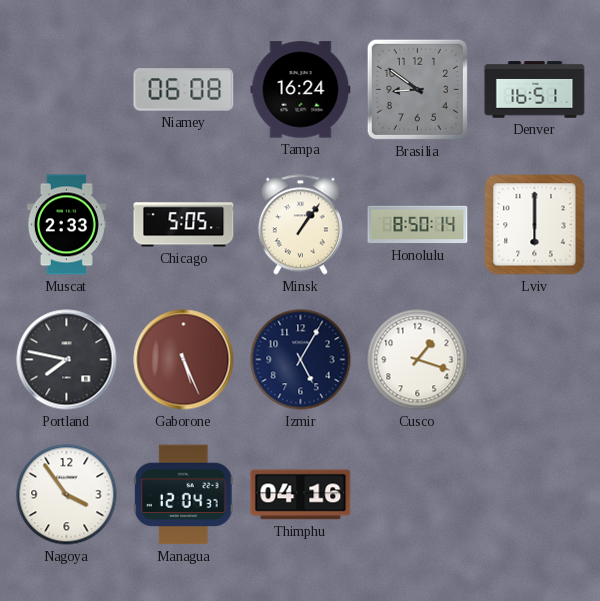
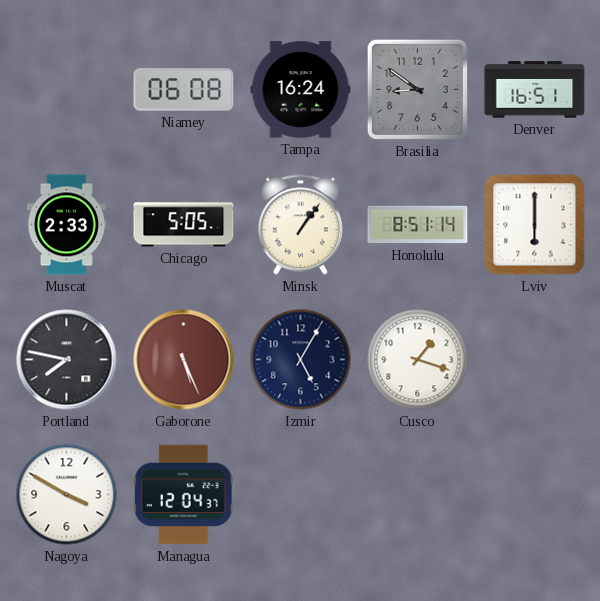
Honolulu: 8:50 -> 8:51 (418, 225)
Nagoya: 3:54 -> 3:50 (67, 495)
Thimphu: 04:16 -> none (301, 495)
